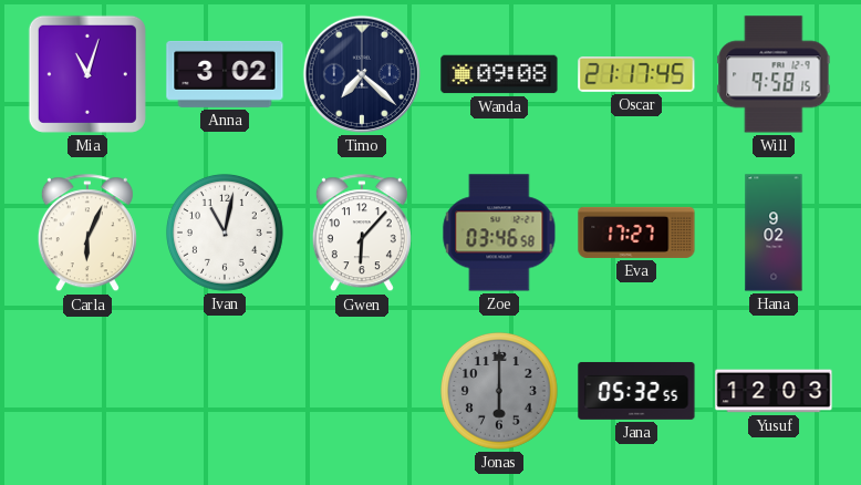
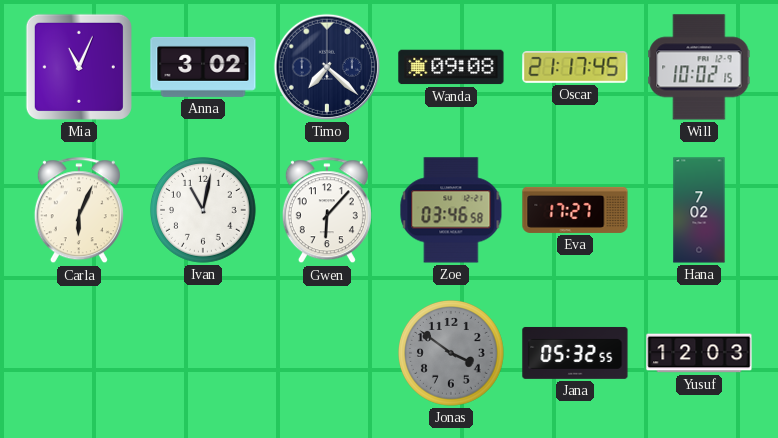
Mia: 11:03 -> 11:04 (79, 67)
Will: 9:58 -> 10:02 (699, 67)
Hana: 9:02 -> 7:02 (699, 210)
Jonas: 6:00 -> 3:51 (452, 354)
